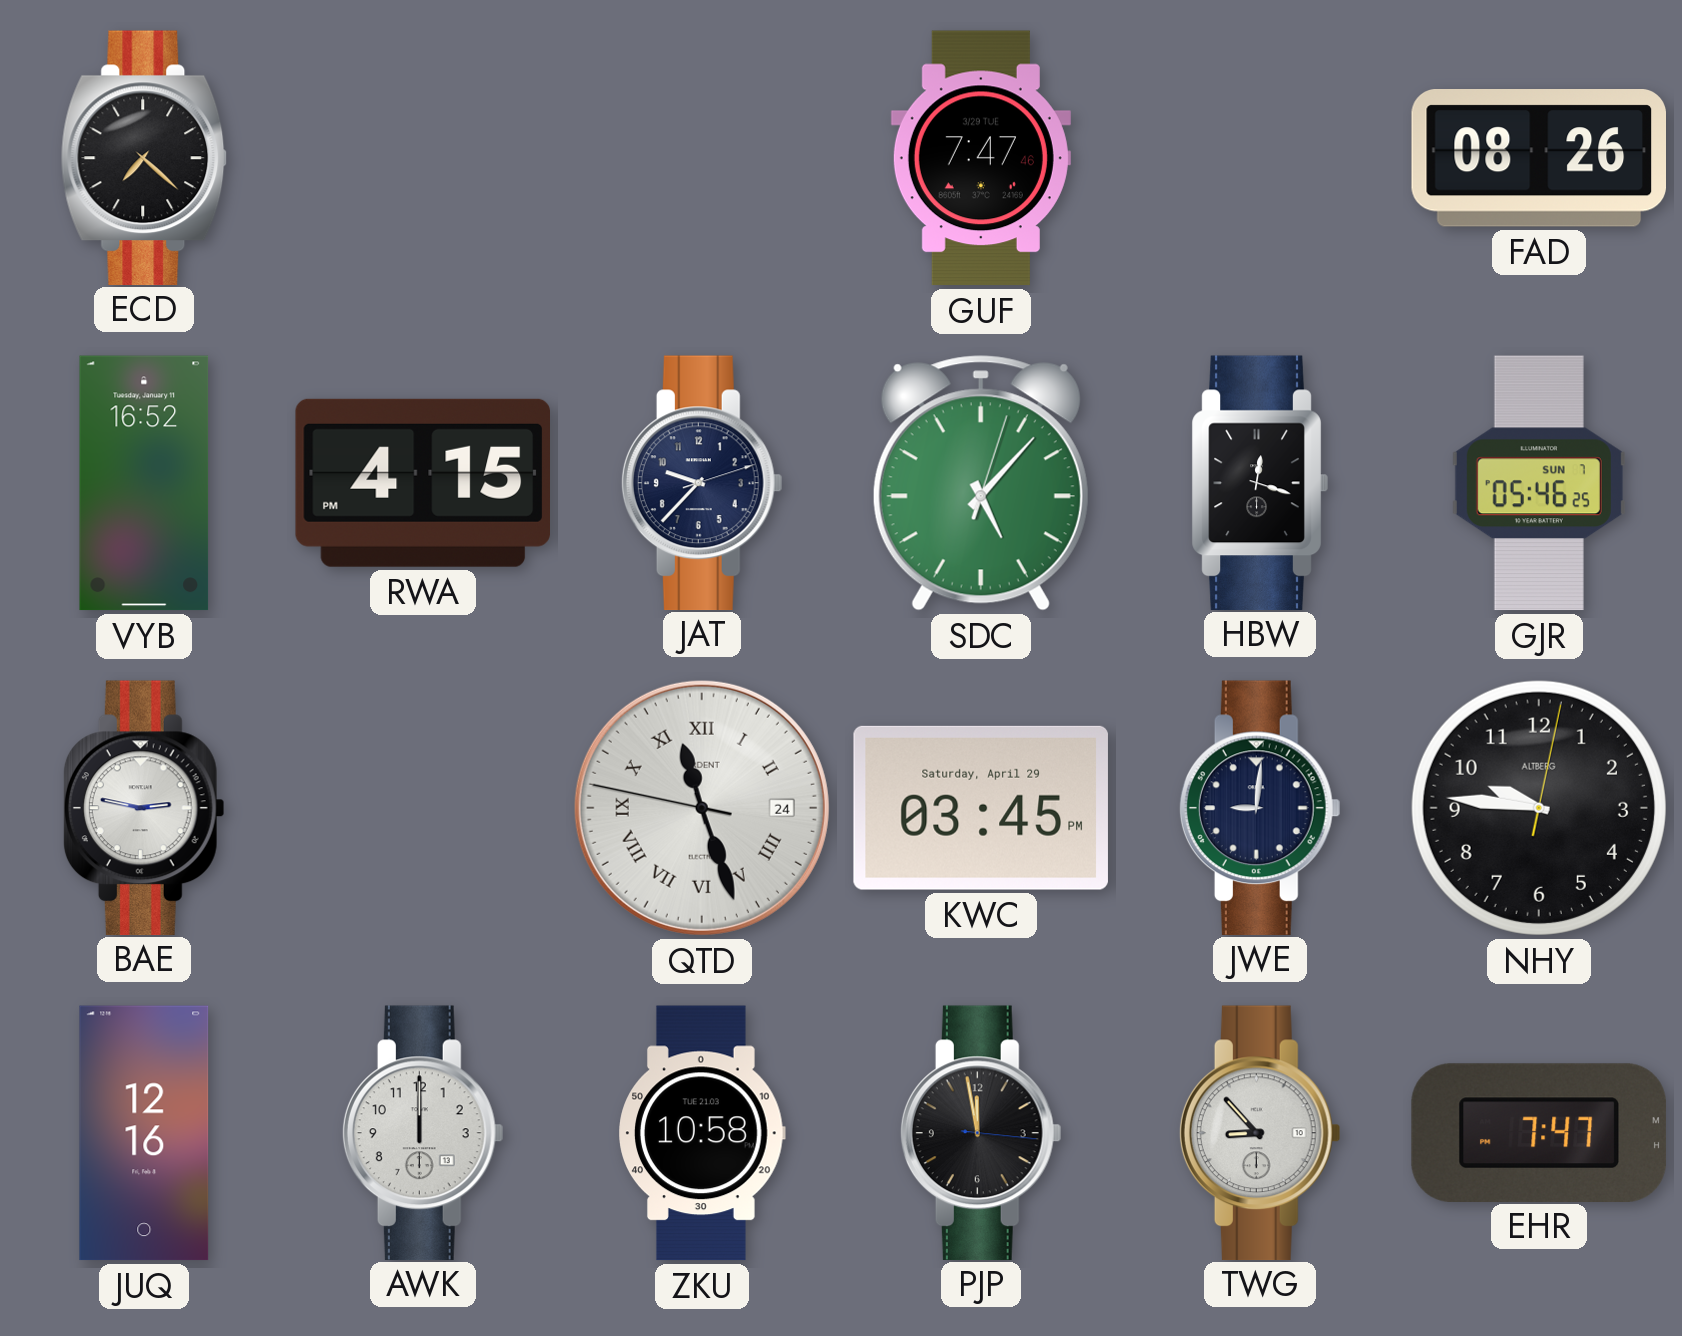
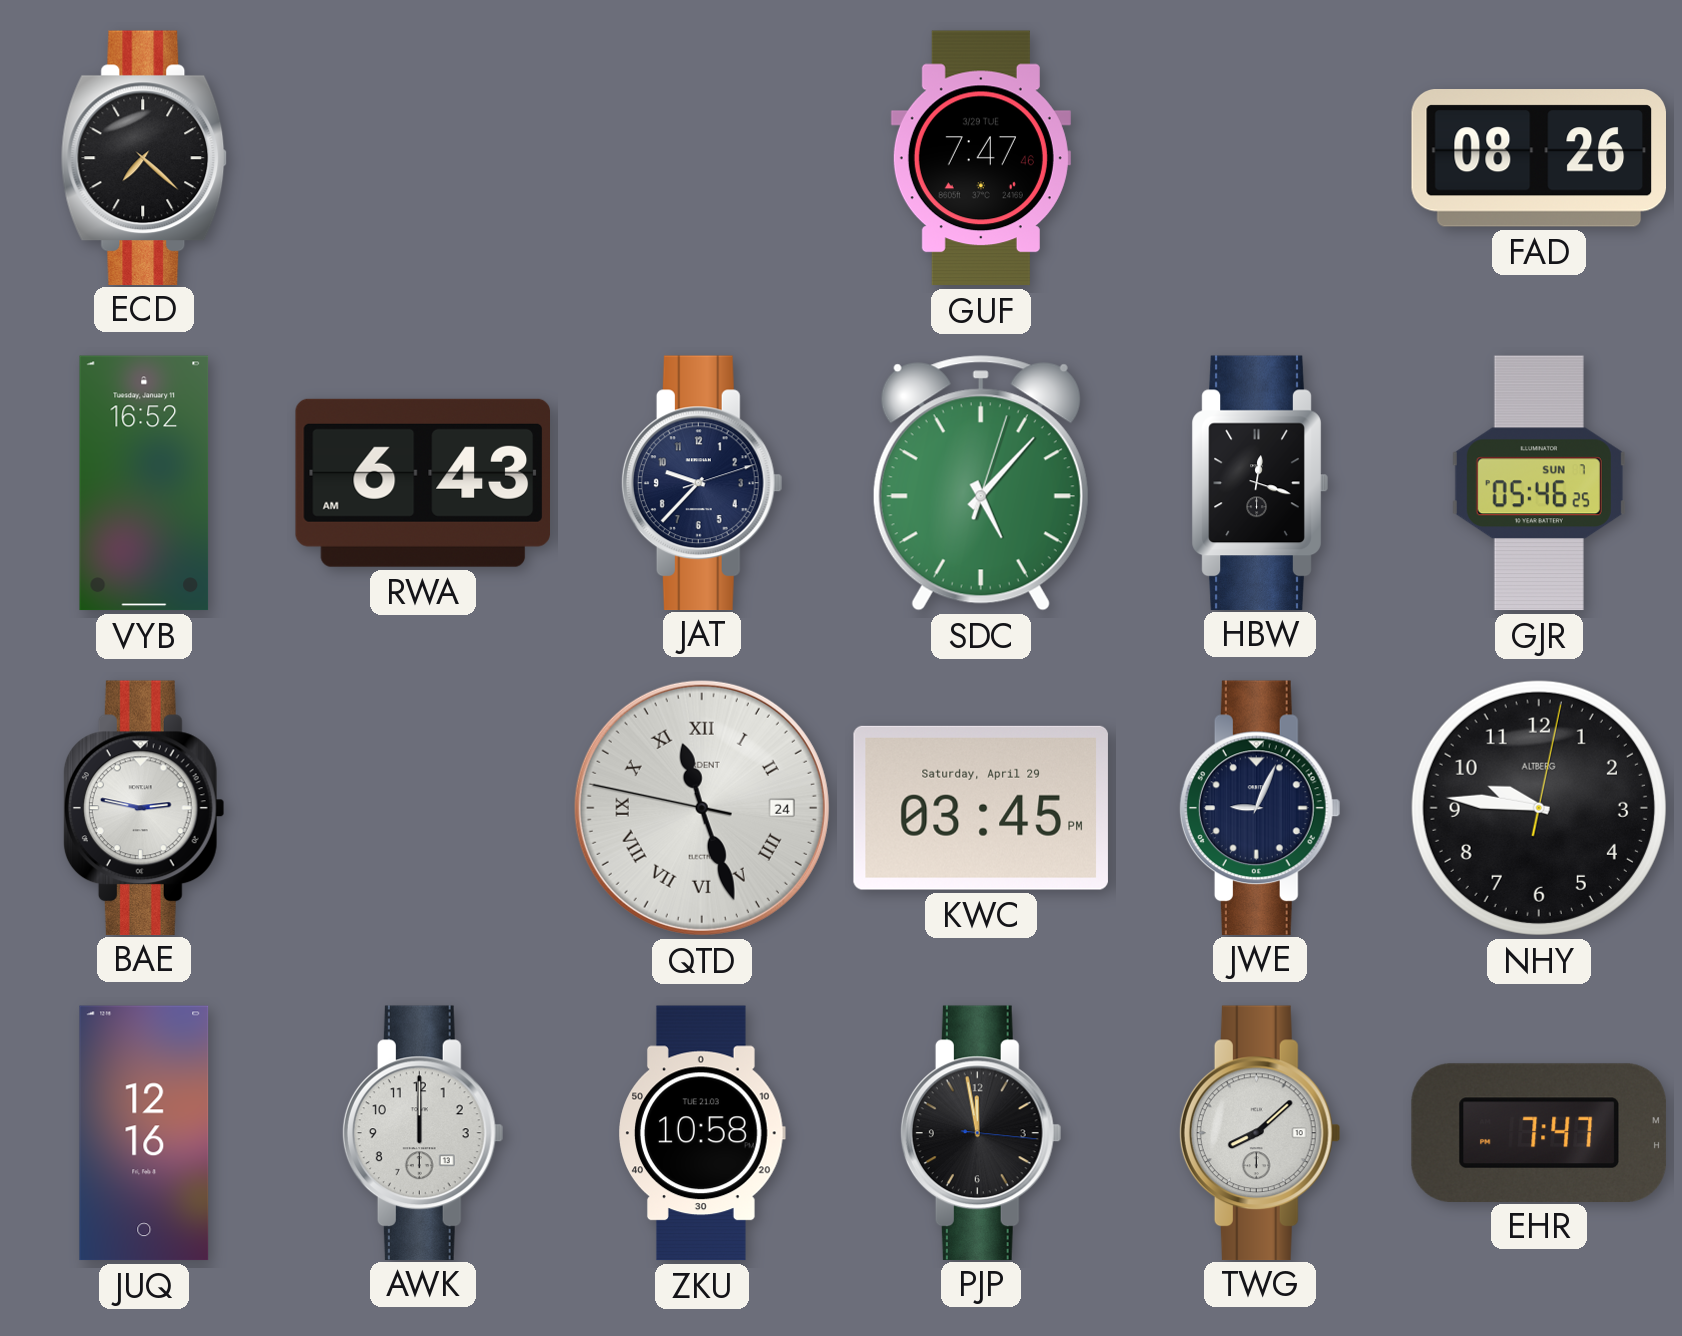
RWA: 4:15 -> 6:43 (422, 483)
JWE: 9:01 -> 9:04 (1260, 807)
TWG: 8:53 -> 8:08 (1260, 1132)
